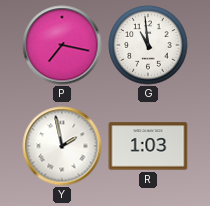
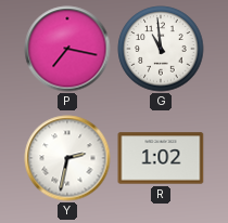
Y: 1:58 -> 2:32 (67, 158)
R: 1:03 -> 1:02 (161, 158)
